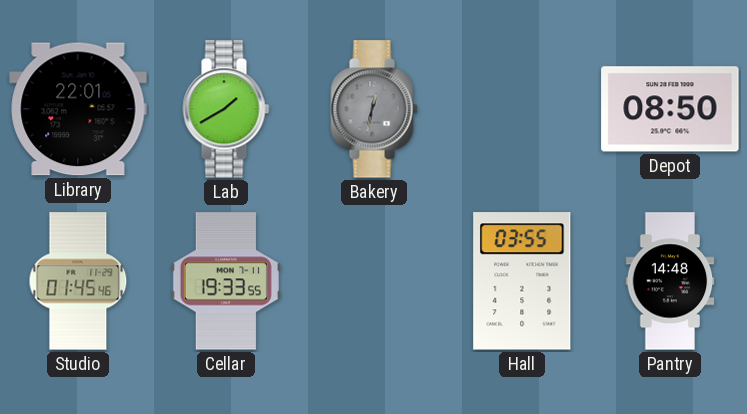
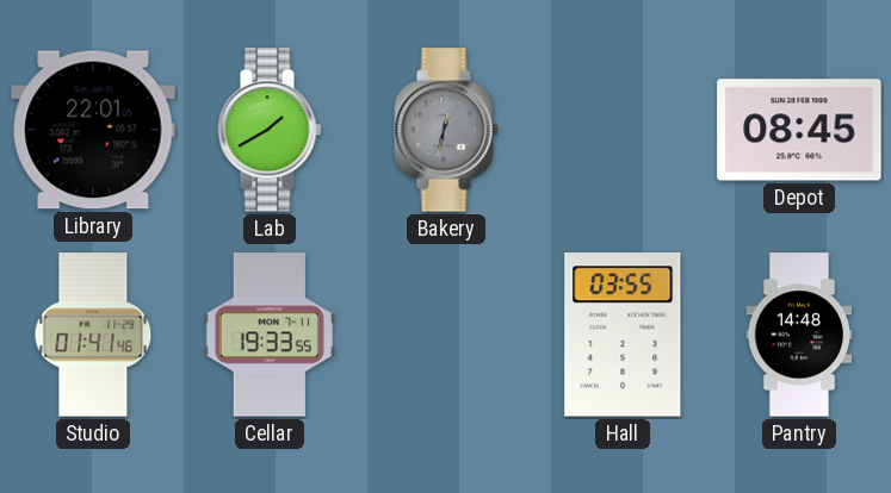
Depot: 08:50 -> 08:45 (799, 130)
Studio: 01:45 -> 01:41 (93, 335)
